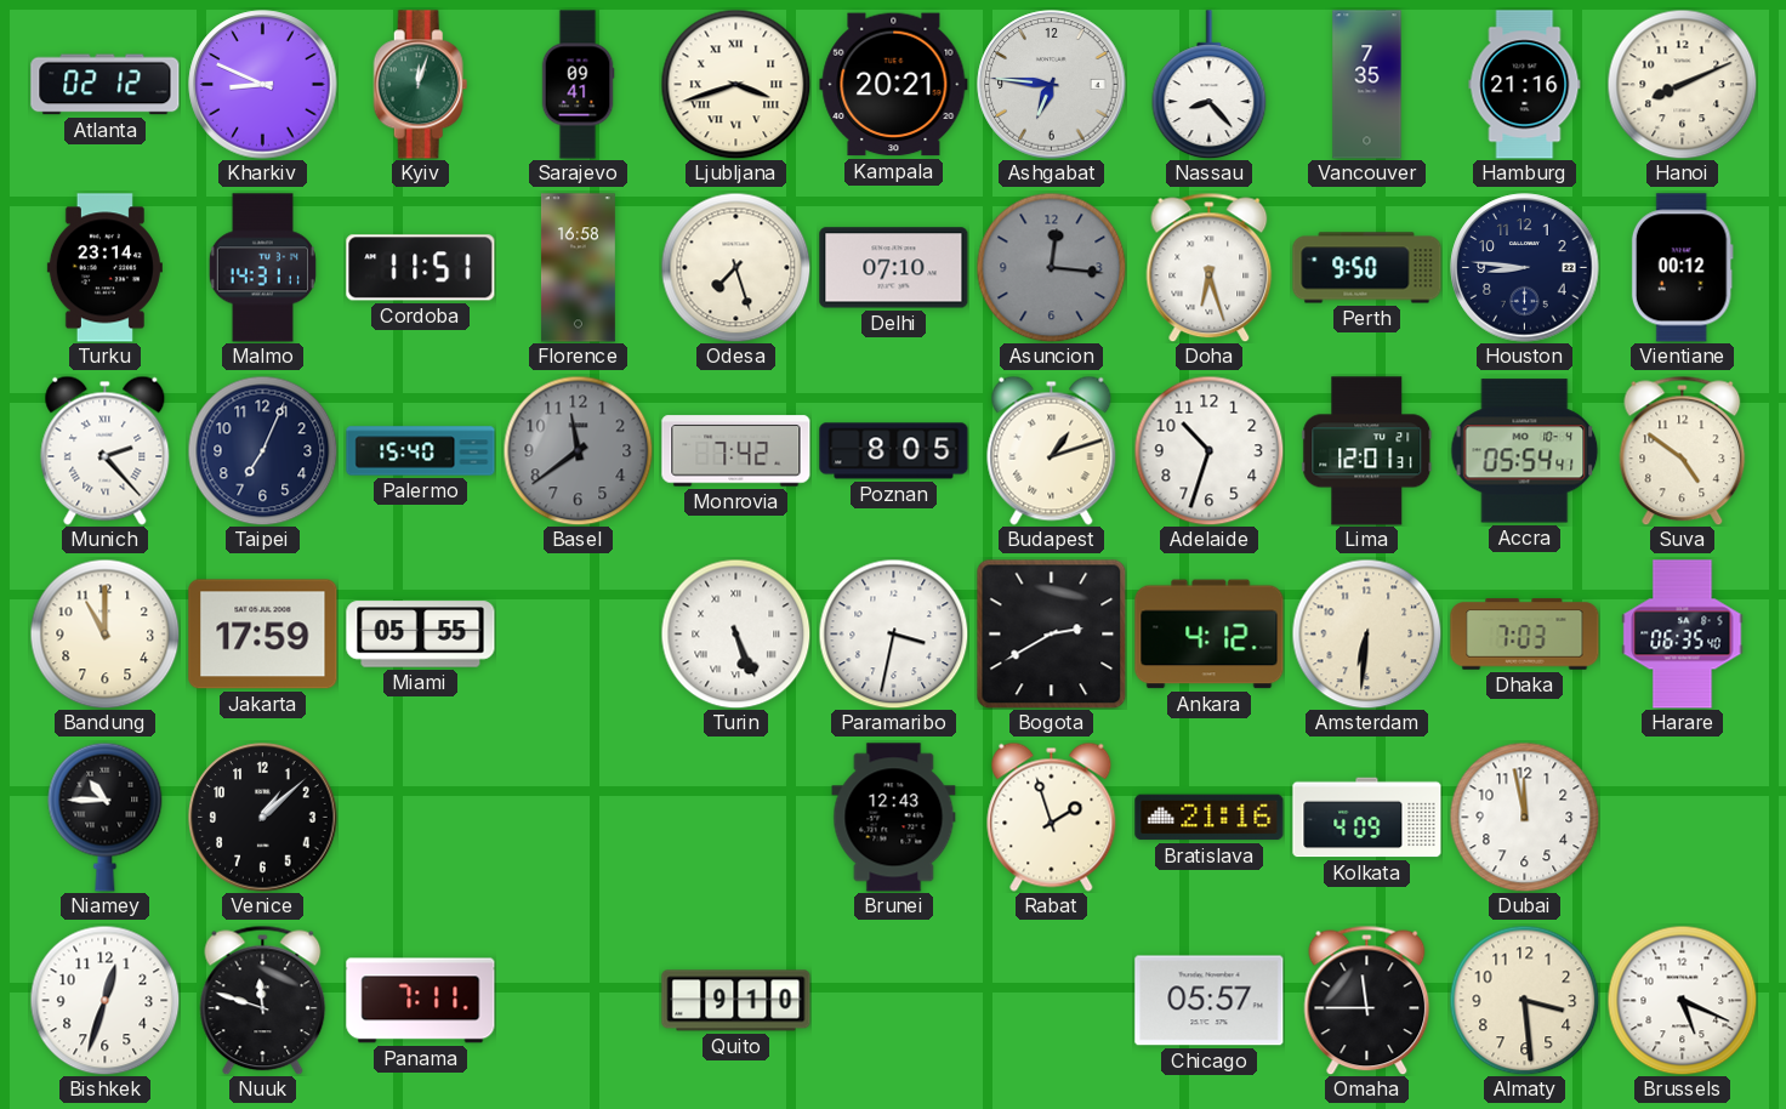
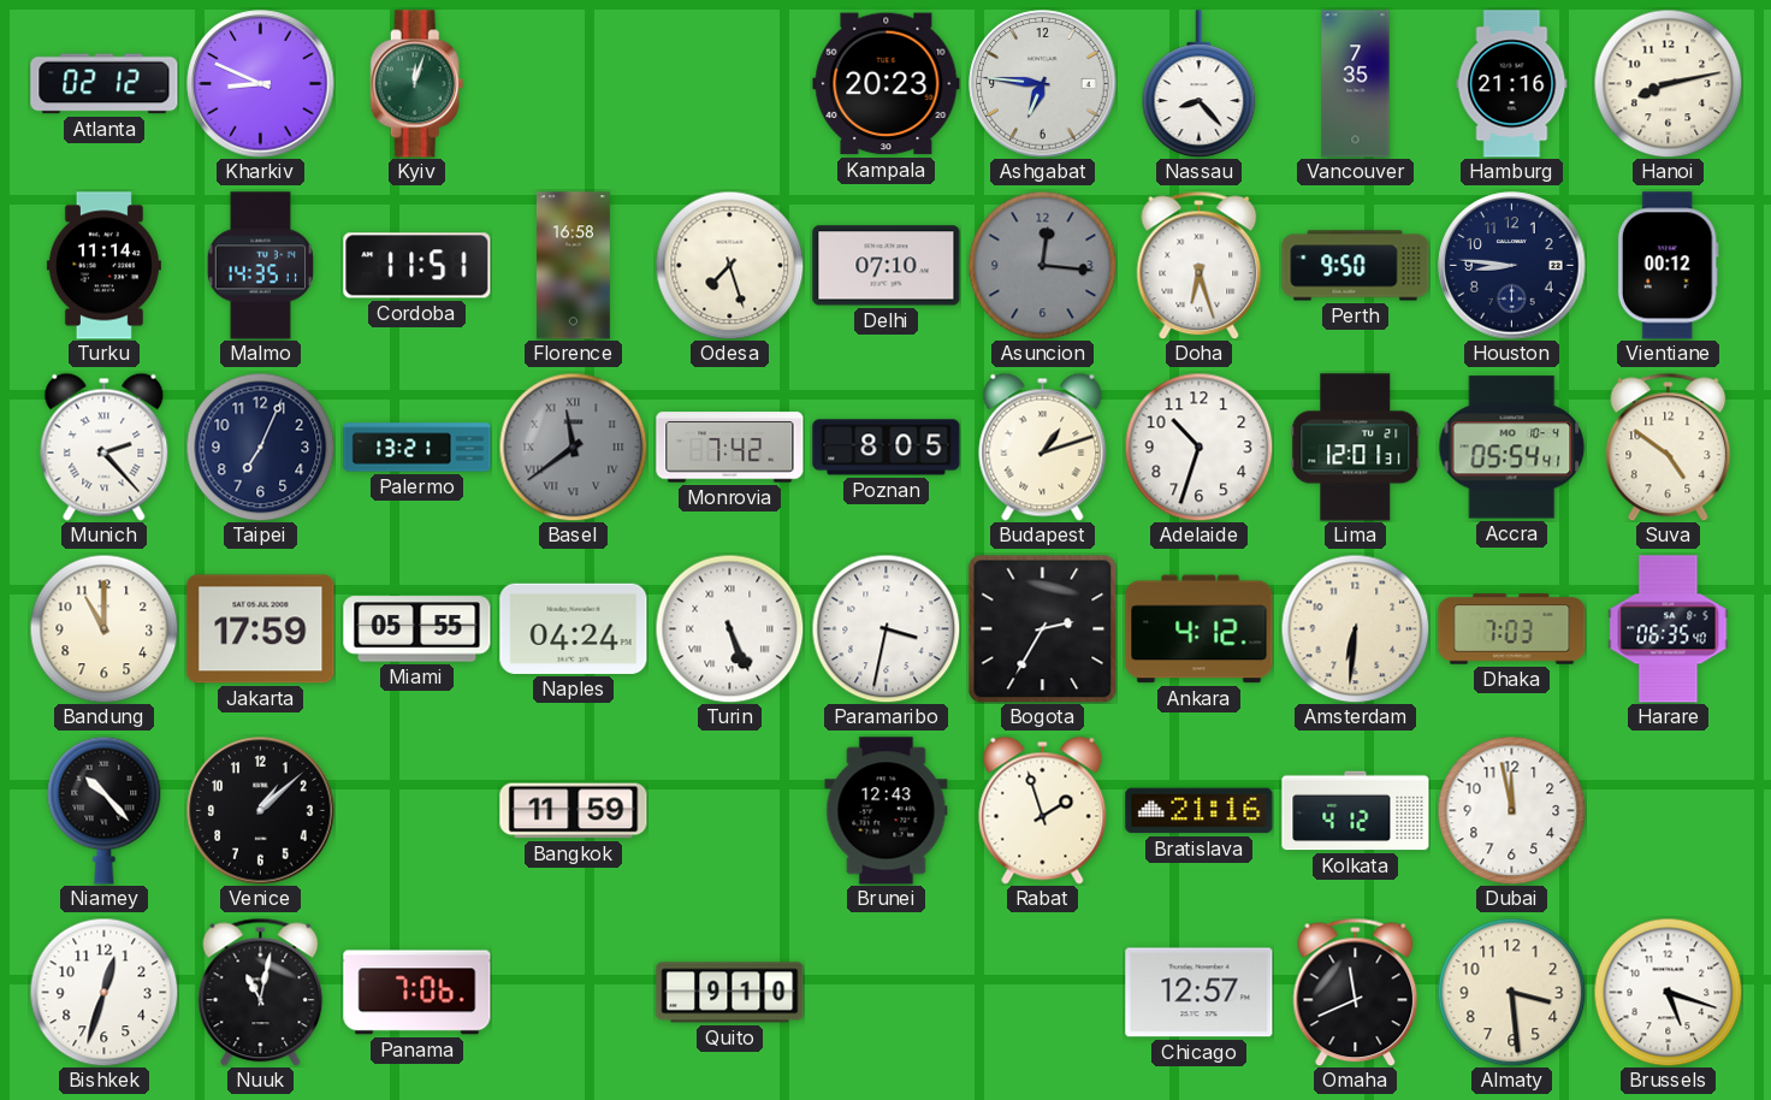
Sarajevo: 09:41 -> none (578, 85)
Ljubljana: 3:42 -> none (735, 84)
Kampala: 20:21 -> 20:23 (887, 84)
Hanoi: 8:11 -> 8:13 (1668, 83)
Turku: 23:14 -> 11:14 (103, 266)
Malmo: 14:31 -> 14:35 (260, 266)
Palermo: 15:40 -> 13:21 (417, 448)
Basel numerals: Arabic -> Roman (573, 446)
Naples: none -> 04:24 (574, 628)
Bogota: 2:40 -> 2:35 (1042, 628)
Niamey: 10:45 -> 10:23 (105, 810)
Bangkok: none -> 11:59 (574, 811)
Kolkata: 4:09 -> 4:12 (1356, 811)
Nuuk: 11:48 -> 11:02 (261, 992)
Panama: 7:11 -> 7:06 (417, 993)
Chicago: 05:57 -> 12:57 (1200, 993)
Omaha: 11:45 -> 11:41 (1356, 992)
Brussels: 5:19 -> 5:18 (1668, 992)
